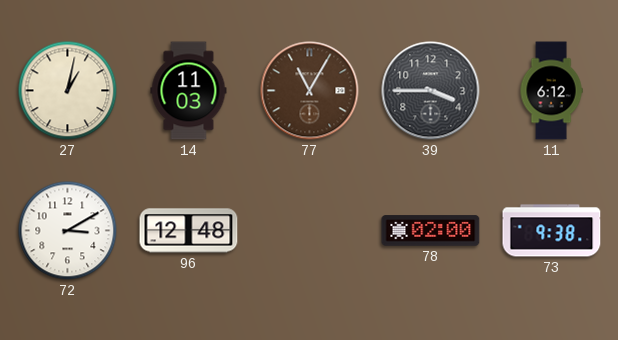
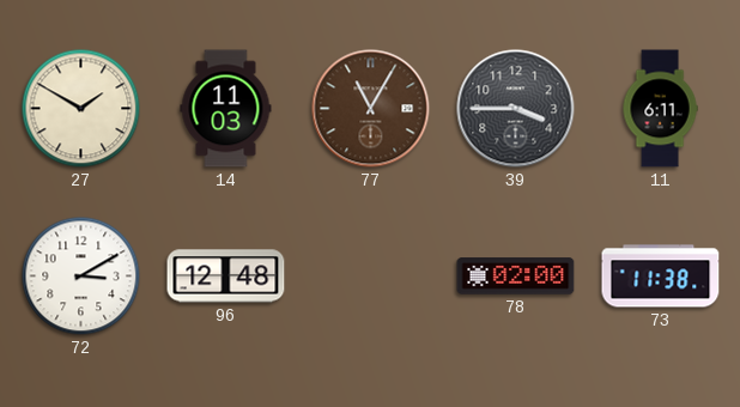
27: 1:02 -> 1:50 (81, 109)
11: 6:12 -> 6:11 (660, 109)
73: 9:38 -> 11:38 (661, 277)
